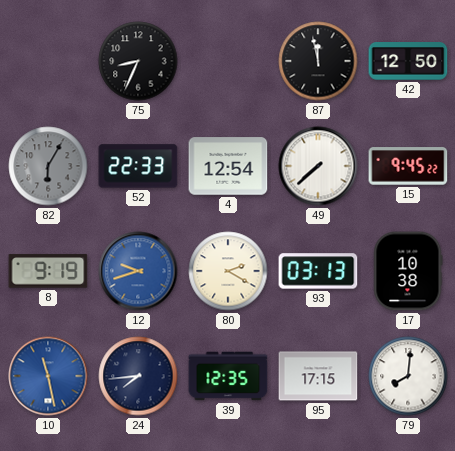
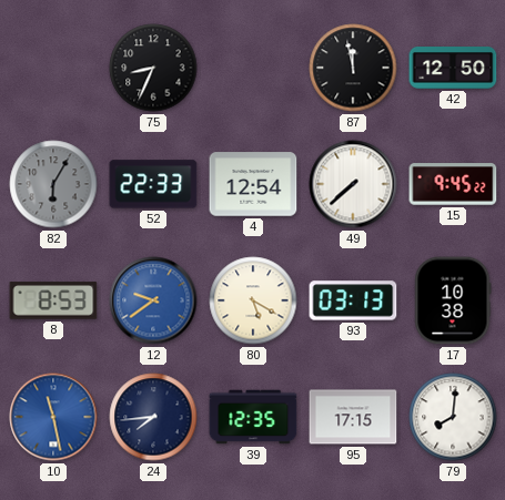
8: 9:19 -> 8:53 (53, 300)
12: 9:42 -> 9:39 (153, 300)
80: 2:20 -> 5:20 (253, 300)
